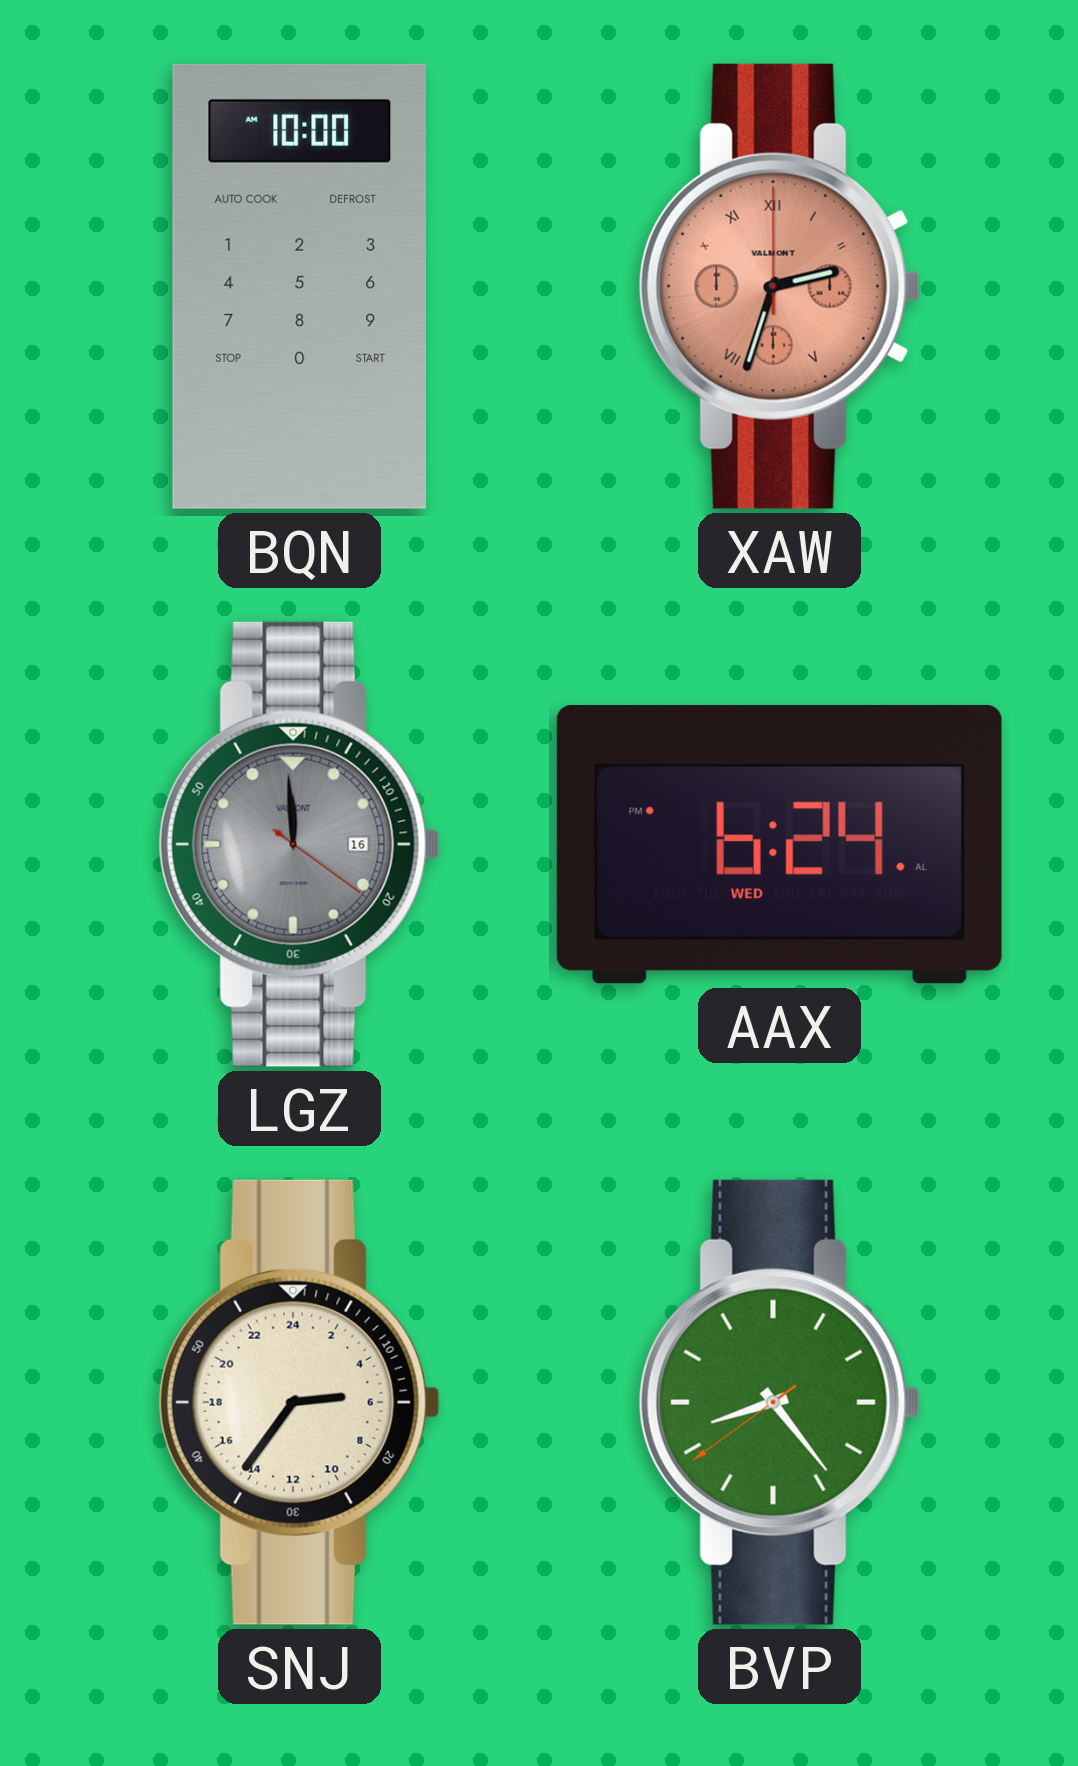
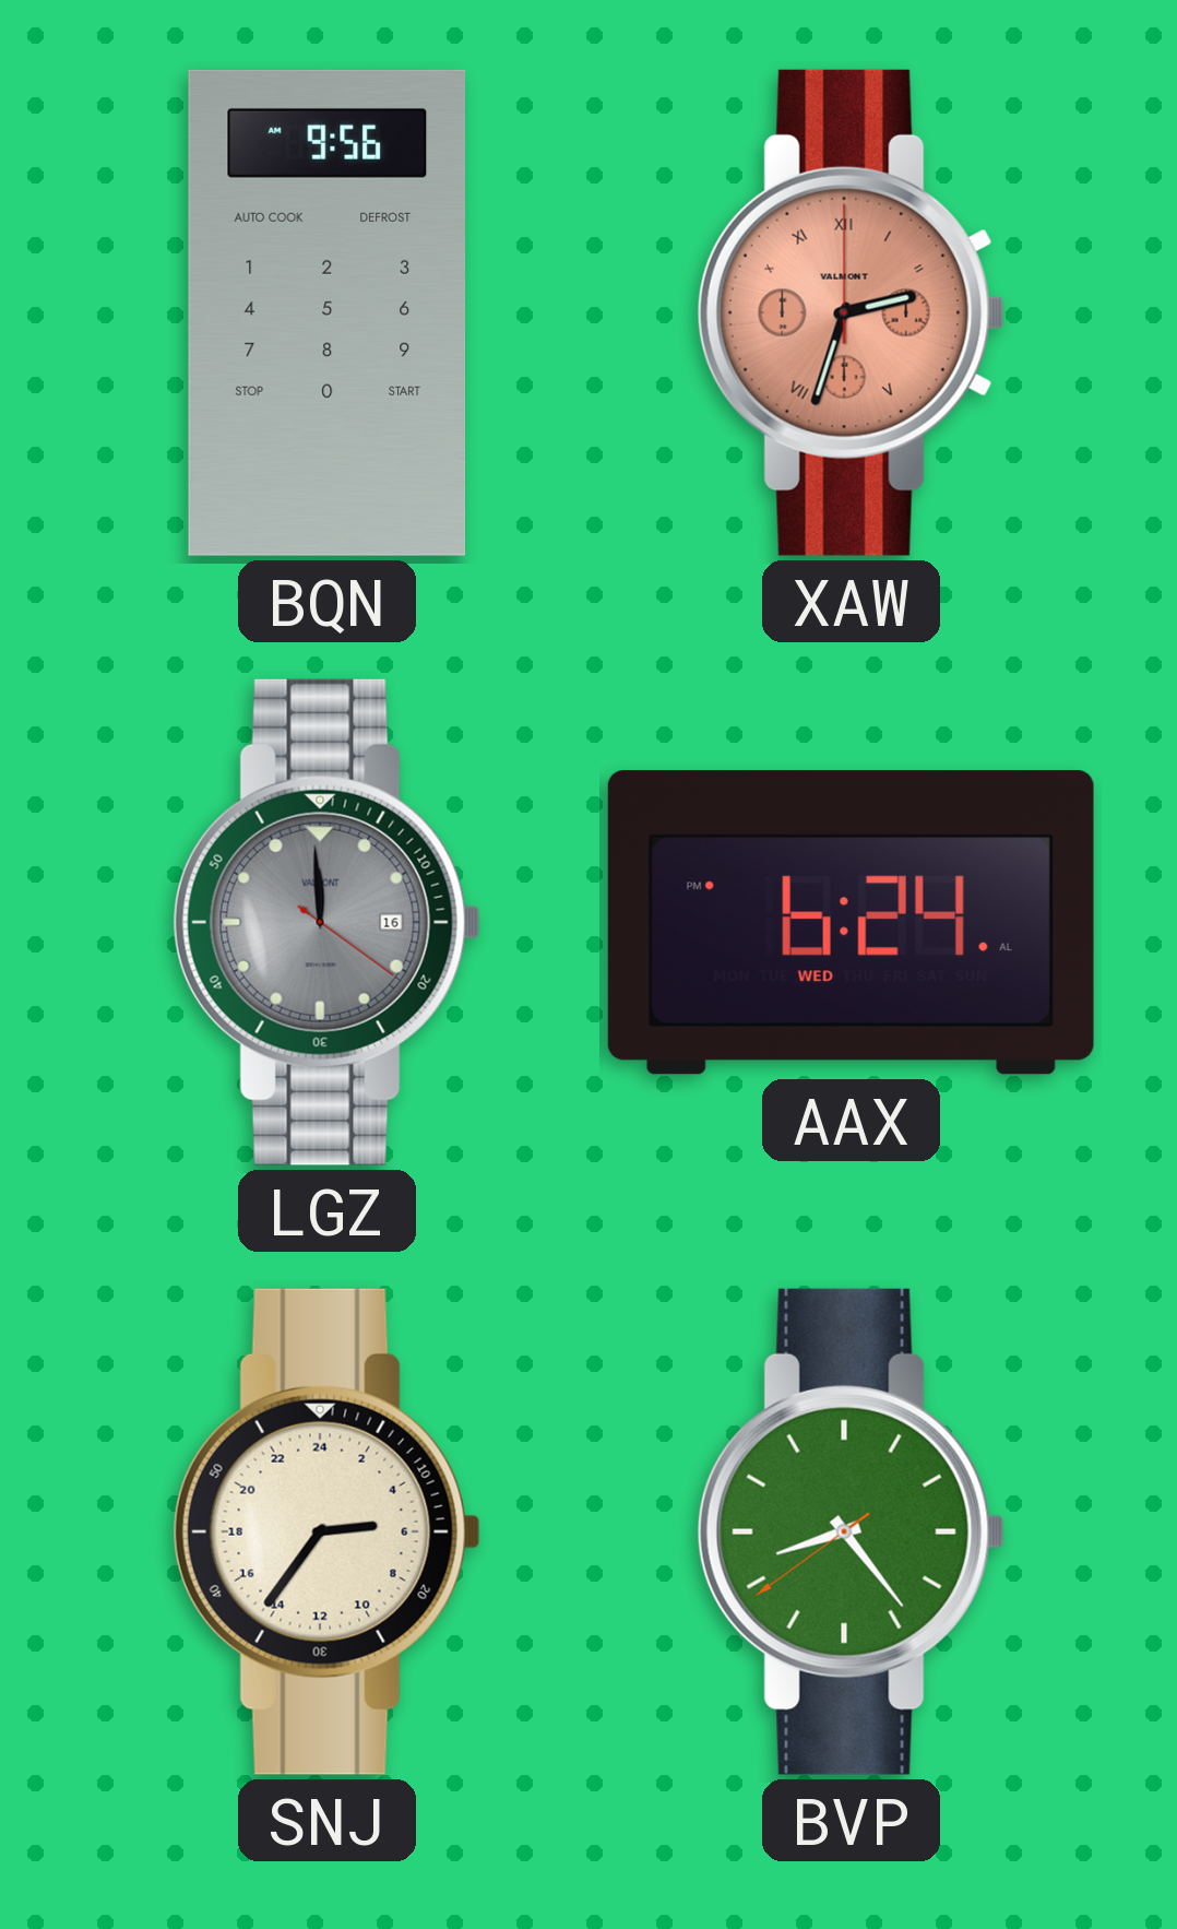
BQN: 10:00 -> 9:56 (328, 312)
